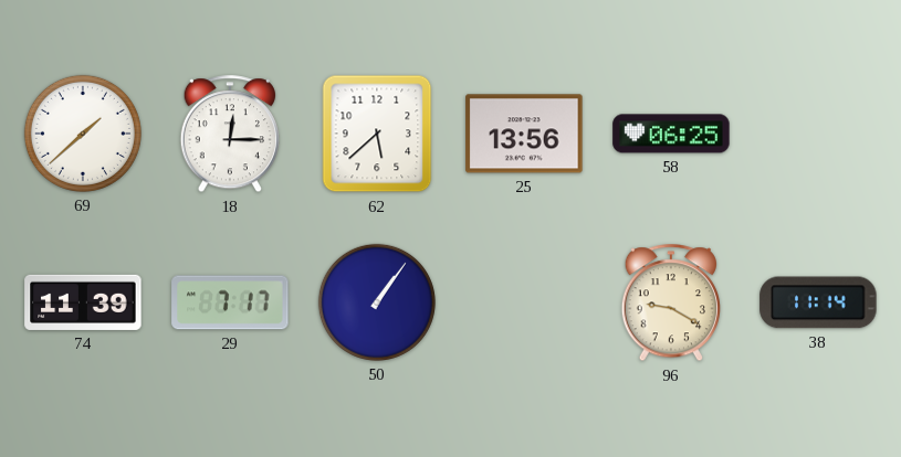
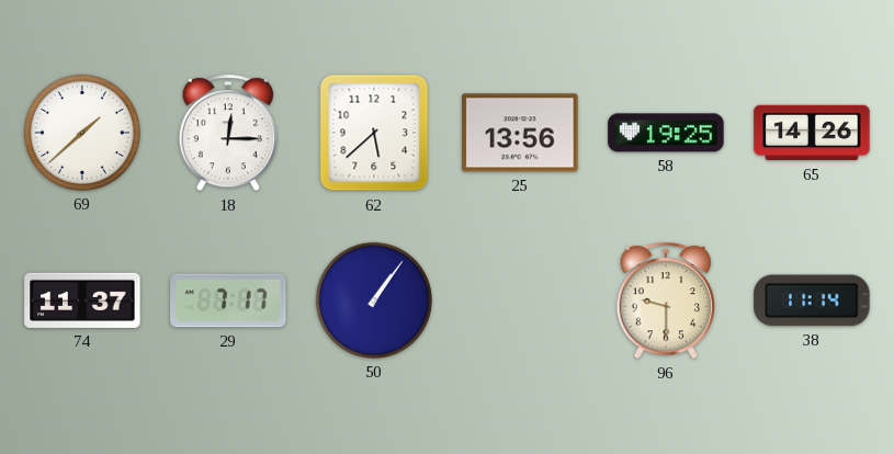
58: 06:25 -> 19:25 (666, 133)
65: none -> 14:26 (812, 133)
74: 11:39 -> 11:37 (82, 300)
96: 9:20 -> 9:30 (665, 302)
